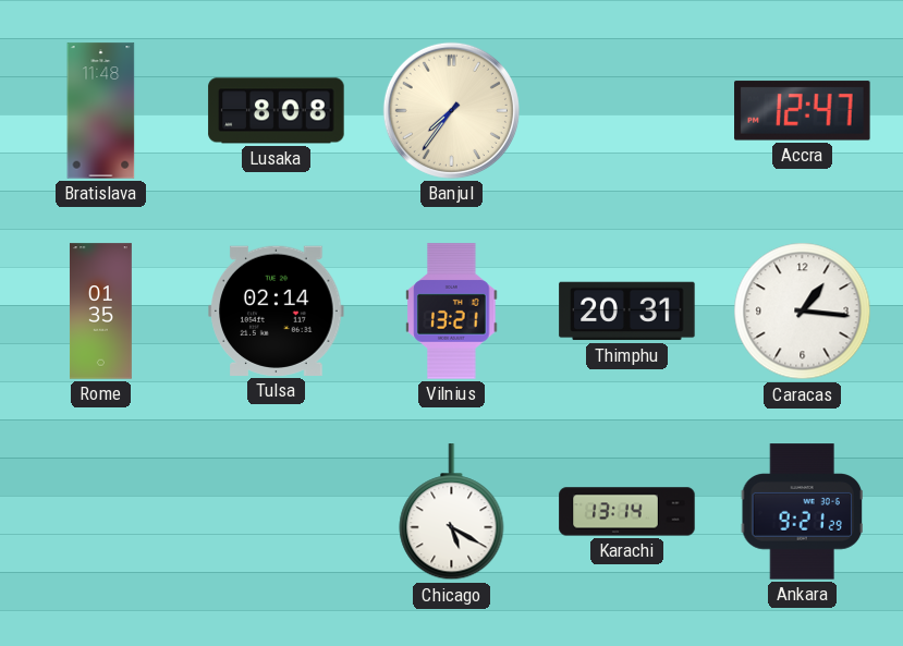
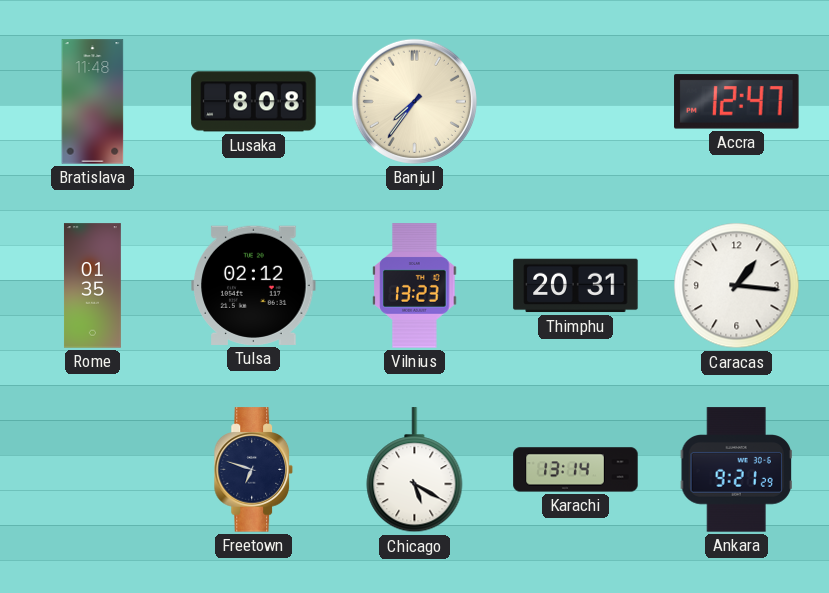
Tulsa: 02:14 -> 02:12 (254, 285)
Vilnius: 13:21 -> 13:23 (415, 286)
Freetown: none -> 6:48 (254, 470)
